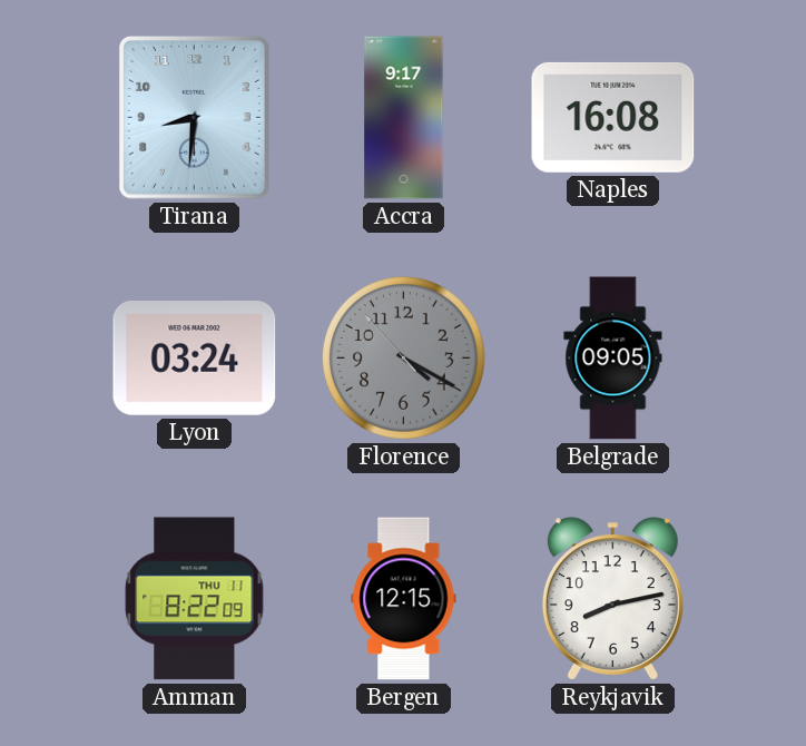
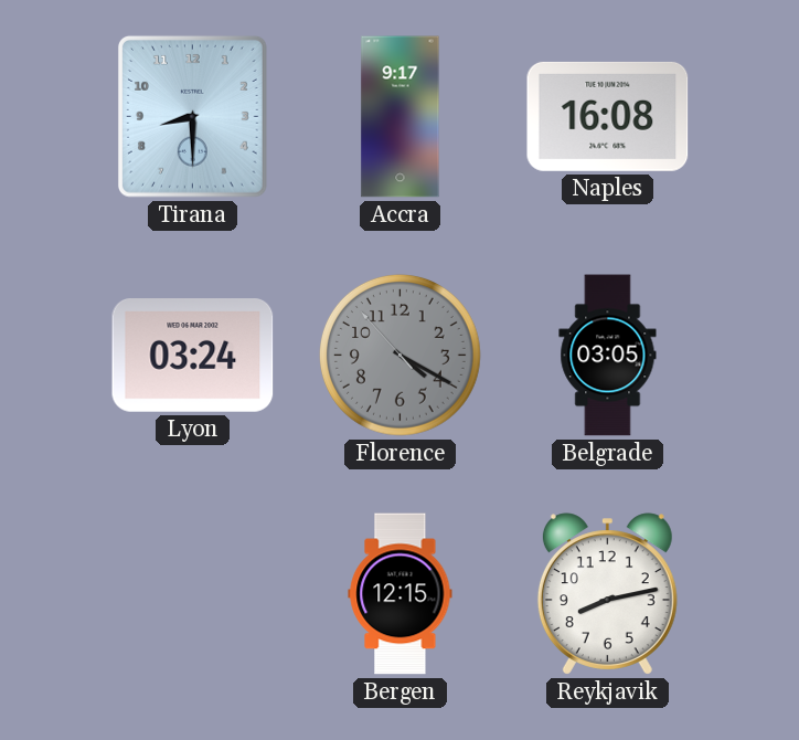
Tirana: 8:31 -> 8:30 (192, 117)
Belgrade: 09:05 -> 03:05 (608, 356)
Amman: 8:22 -> none (195, 599)
